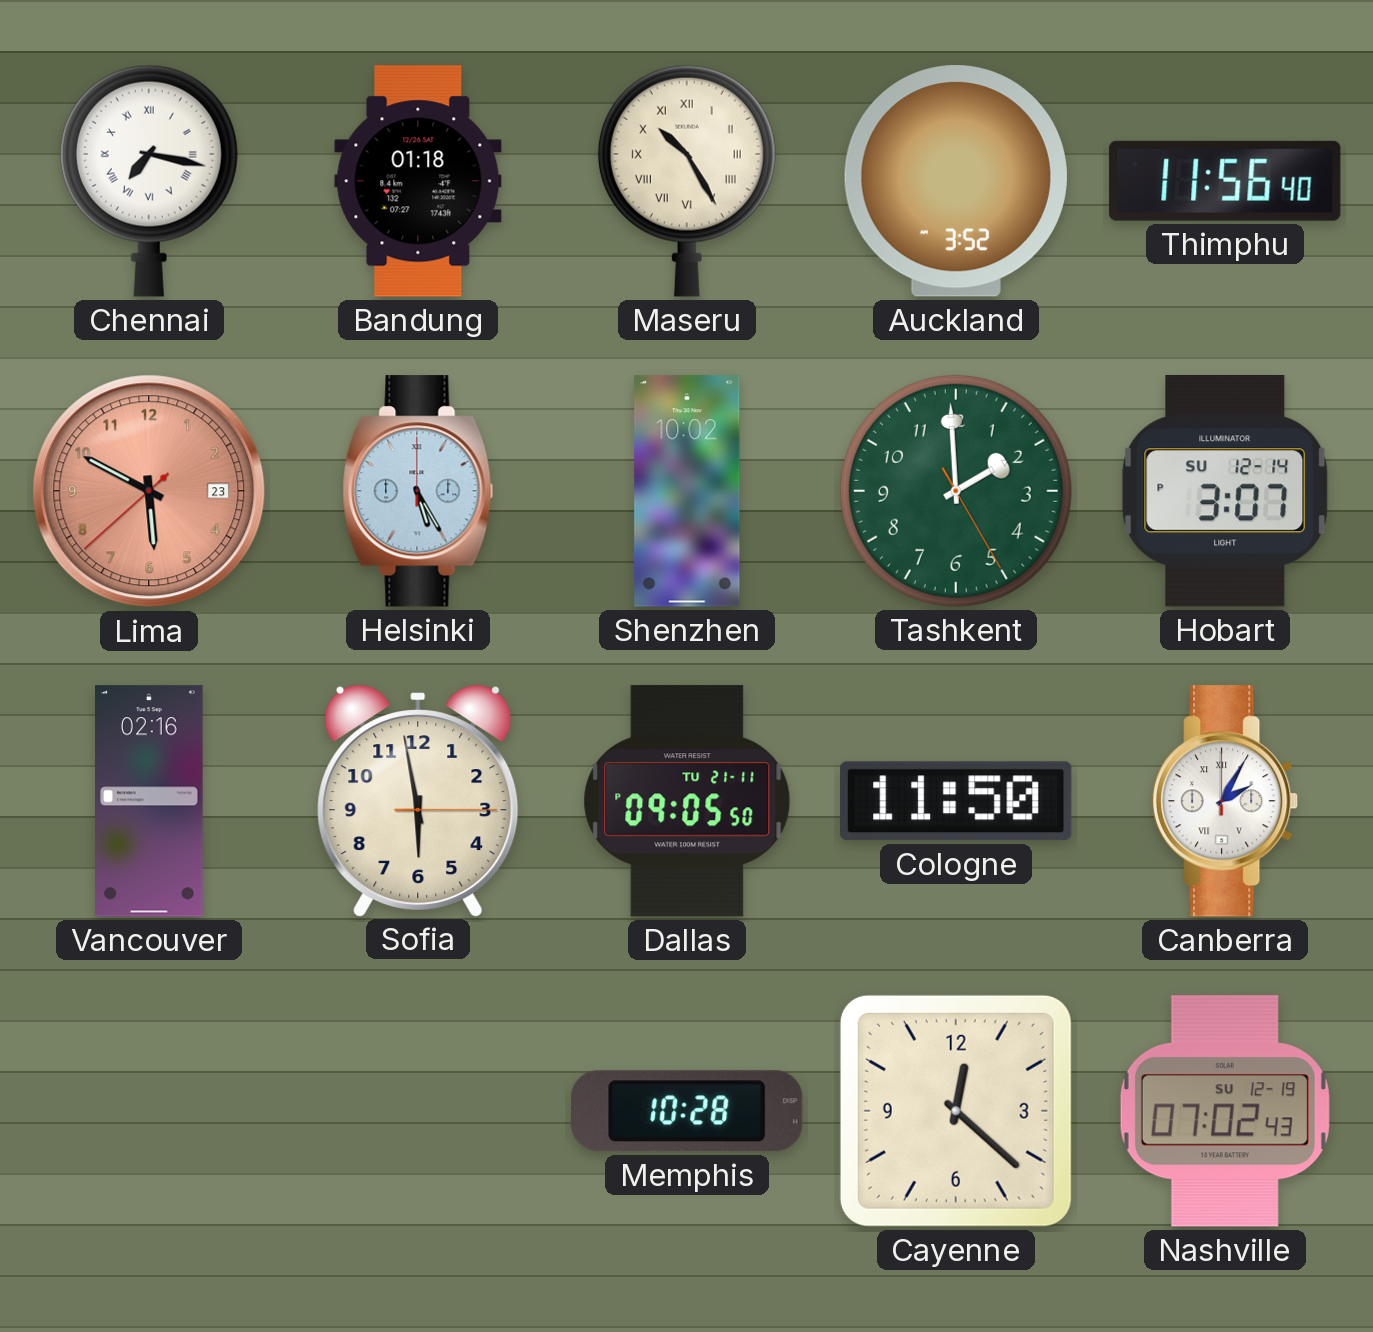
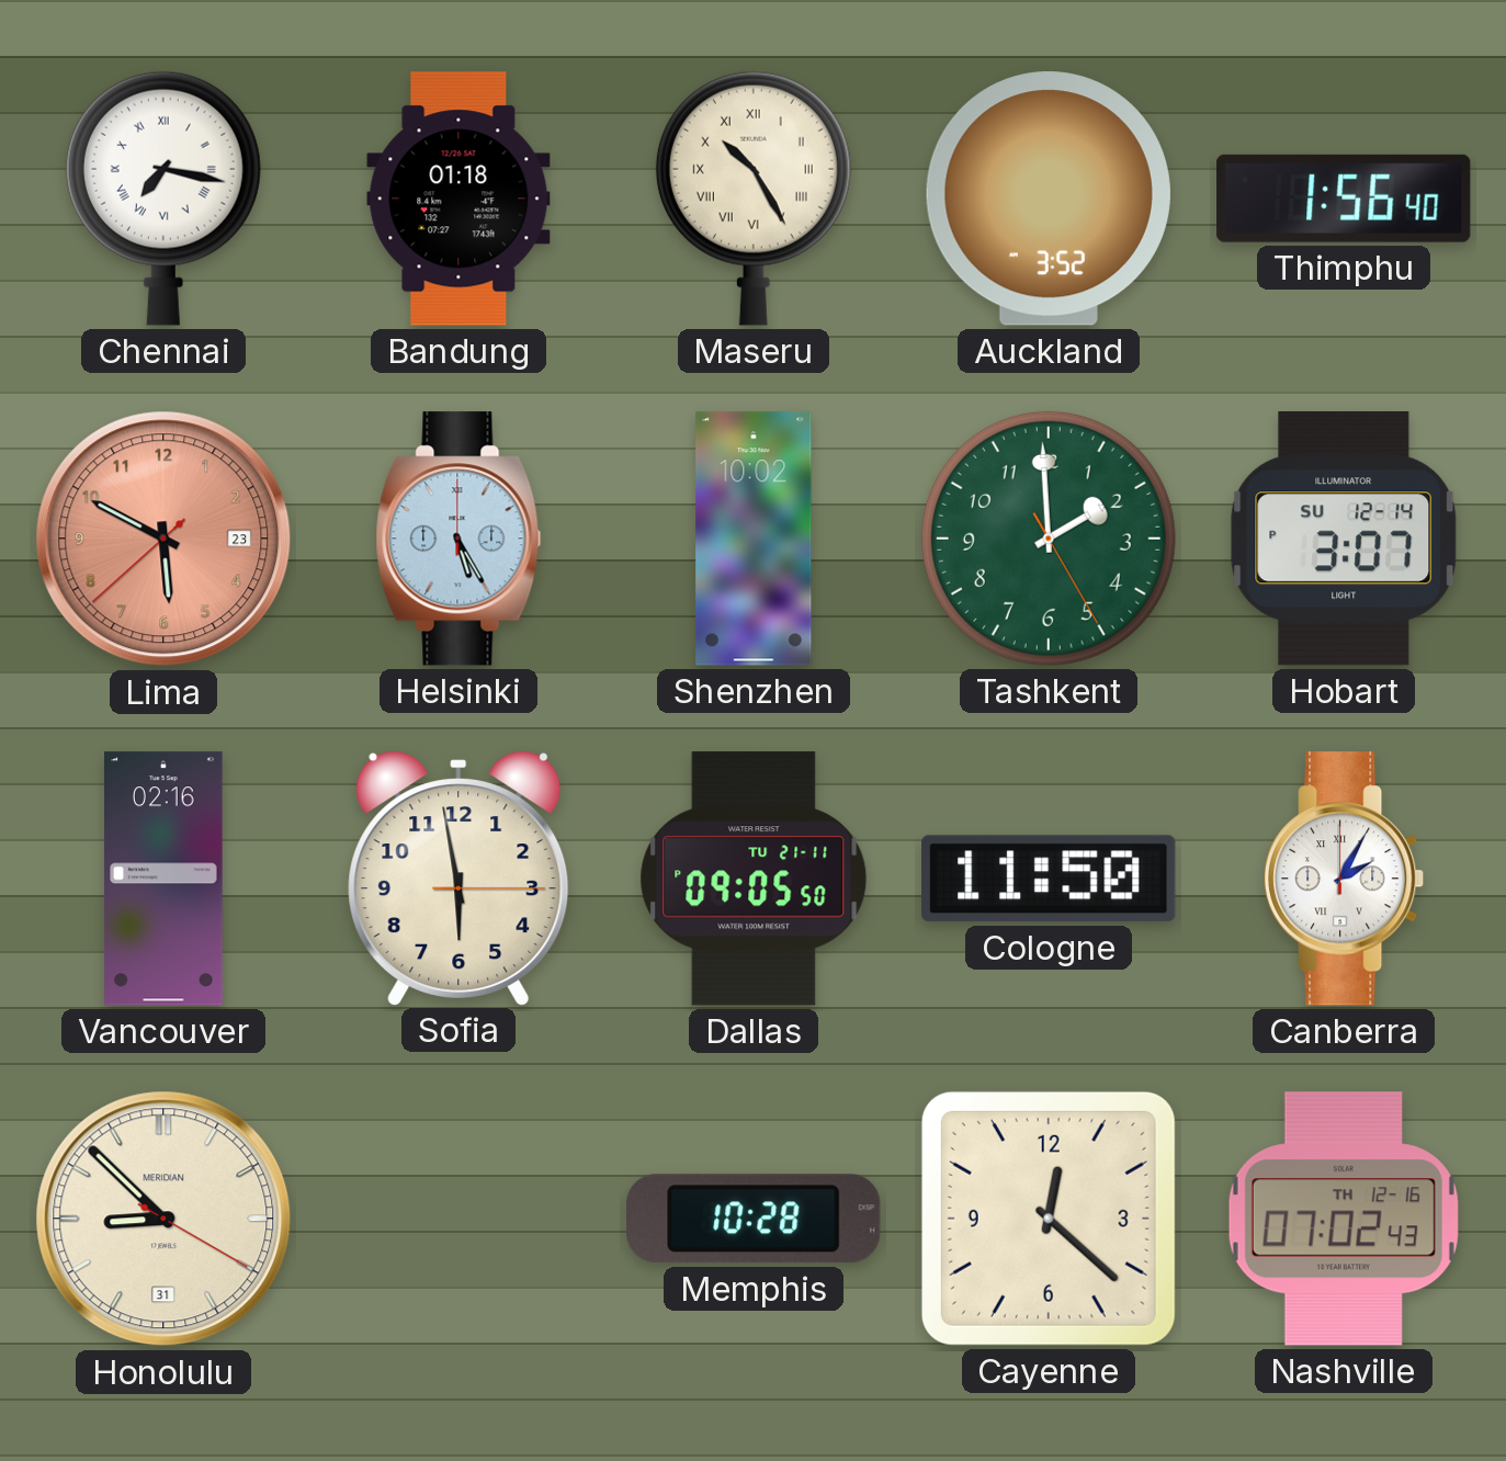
Thimphu: 11:56 -> 1:56 (1344, 199)
Honolulu: none -> 8:52 (163, 1219)
Nashville date: SU 12-19 -> TH 12-16 (1344, 1219)
